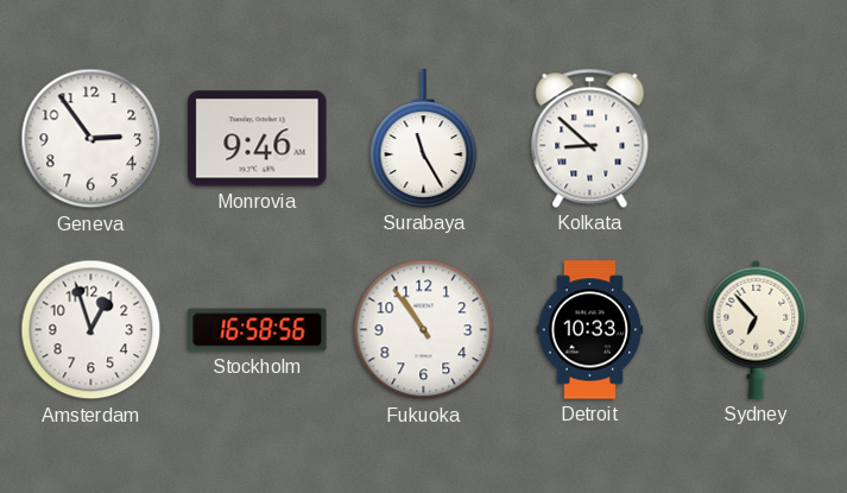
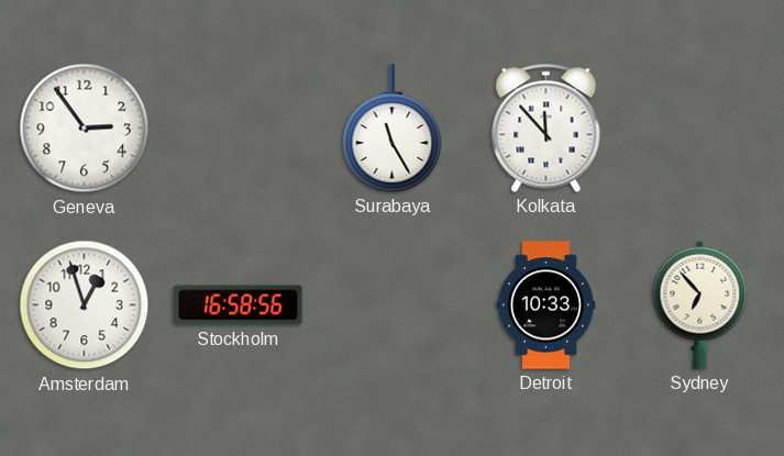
Monrovia: 9:46 -> none (258, 139)
Kolkata: 8:52 -> 11:53 (546, 127)
Fukuoka: 10:54 -> none (424, 330)
